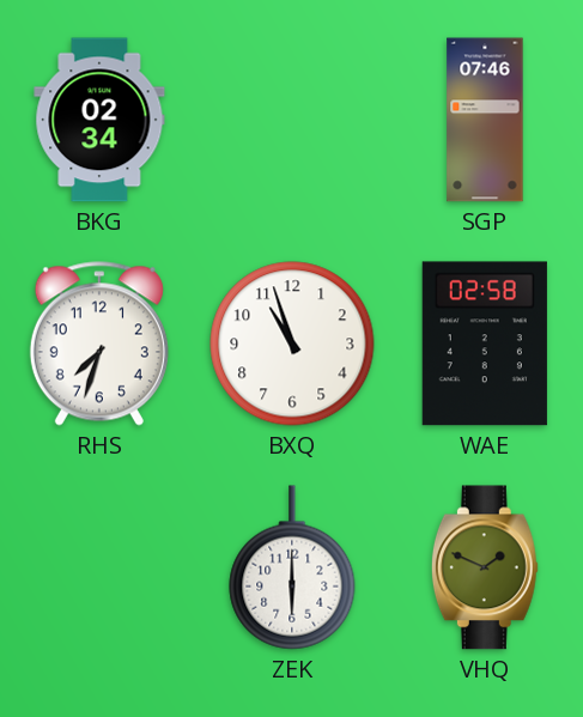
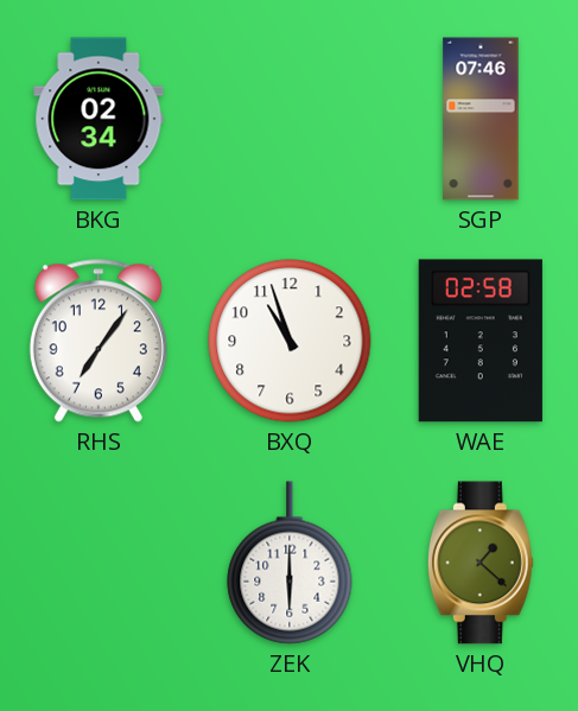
RHS: 7:33 -> 7:06 (99, 341)
VHQ: 1:49 -> 1:22 (481, 563)
